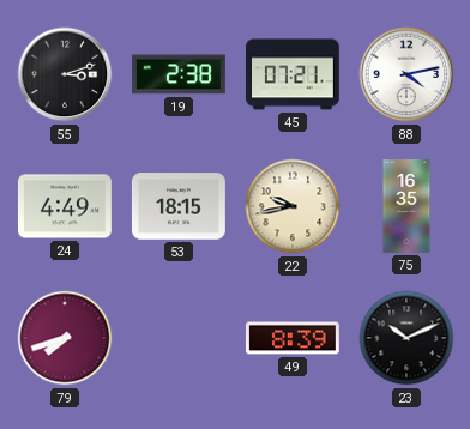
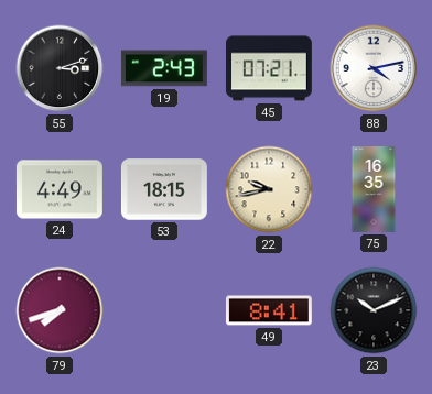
19: 2:38 -> 2:43 (164, 68)
49: 8:39 -> 8:41 (269, 310)
